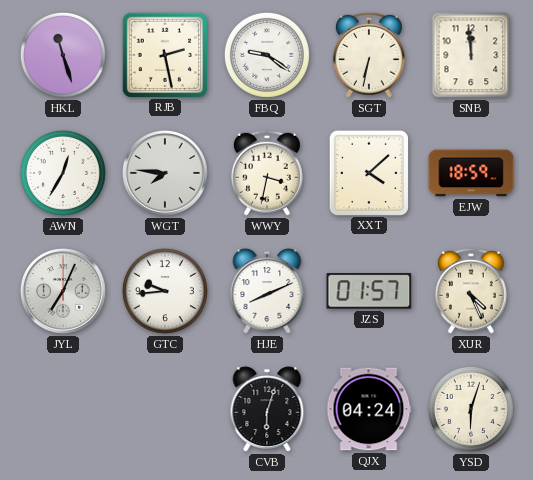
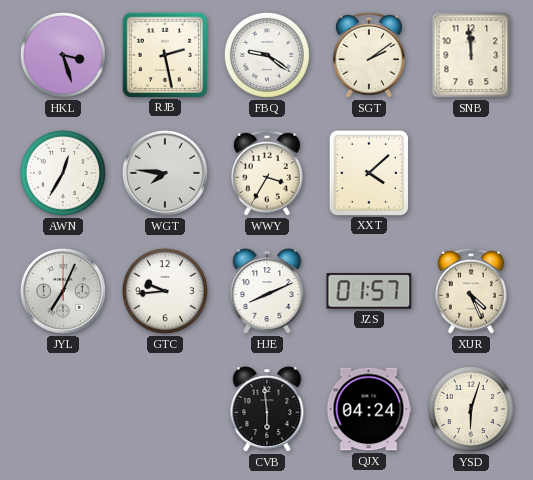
HKL: 11:27 -> 3:27 (63, 55)
SGT: 6:32 -> 2:09 (369, 55)
WWY: 3:32 -> 3:35 (267, 173)
EJW: 18:59 -> none (471, 173)
CVB: 6:03 -> 5:59 (267, 409)
